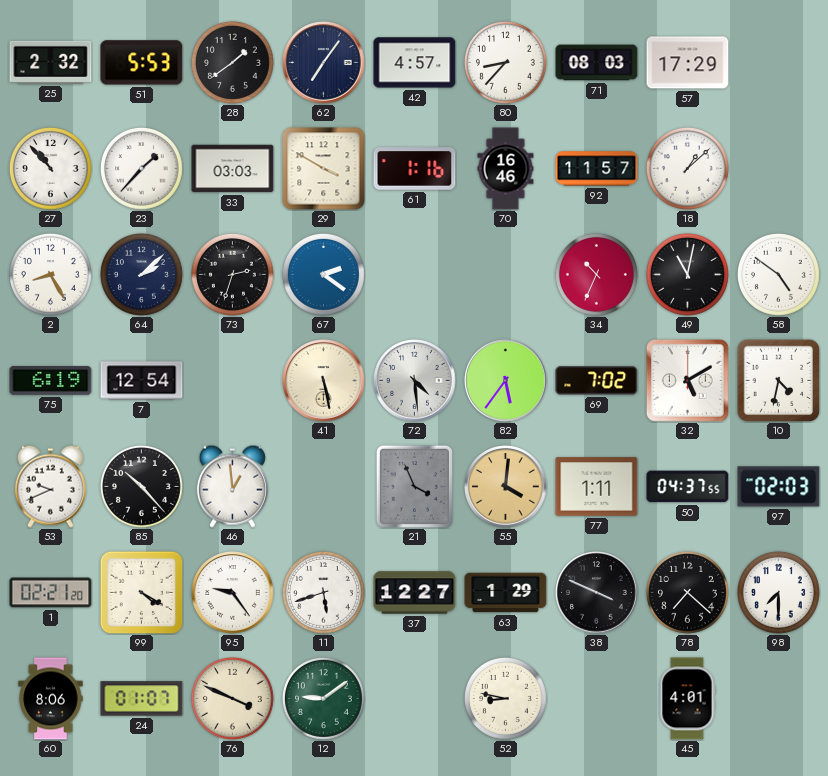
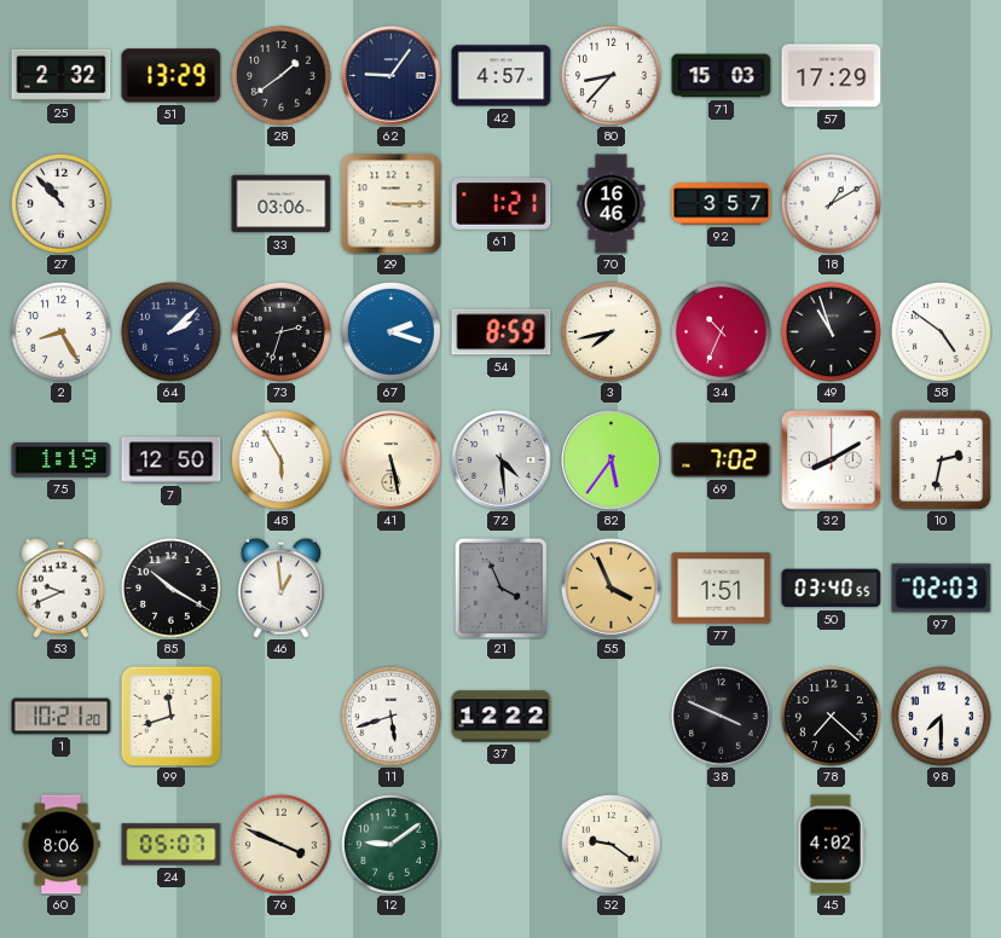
51: 5:53 -> 13:29 (172, 76)
62: 7:06 -> 9:06 (392, 76)
71: 08:03 -> 15:03 (722, 76)
23: 1:37 -> none (141, 168)
33: 03:03 -> 03:06 (282, 204)
29: 3:50 -> 3:15 (392, 204)
61: 1:16 -> 1:21 (502, 204)
92: 11:57 -> 3:57 (722, 204)
18: 1:08 -> 1:10 (831, 203)
67: 2:21 -> 2:18 (390, 331)
54: none -> 8:59 (502, 332)
3: none -> 7:43 (611, 331)
49: 11:02 -> 10:57 (831, 331)
75: 6:19 -> 1:19 (62, 461)
7: 12:54 -> 12:50 (172, 461)
48: none -> 5:55 (280, 459)
32: 5:10 -> 8:10 (831, 459)
10: 4:32 -> 2:32 (941, 459)
85: 10:23 -> 10:20 (170, 587)
55: 4:01 -> 3:56 (612, 589)
77: 1:11 -> 1:51 (722, 589)
50: 04:37 -> 03:40 (832, 589)
1: 02:21 -> 10:21 (62, 717)
99: 4:20 -> 11:42 (170, 716)
95: 9:24 -> none (233, 593)
37: 12:27 -> 12:22 (502, 717)
63: 1:29 -> none (506, 593)
24: 01:07 -> 05:07 (172, 845)
52: 8:47 -> 9:21 (611, 844)
45: 4:01 -> 4:02 (831, 845)
